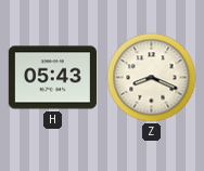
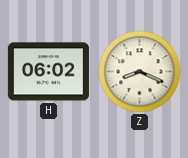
H: 05:43 -> 06:02 (48, 72)
